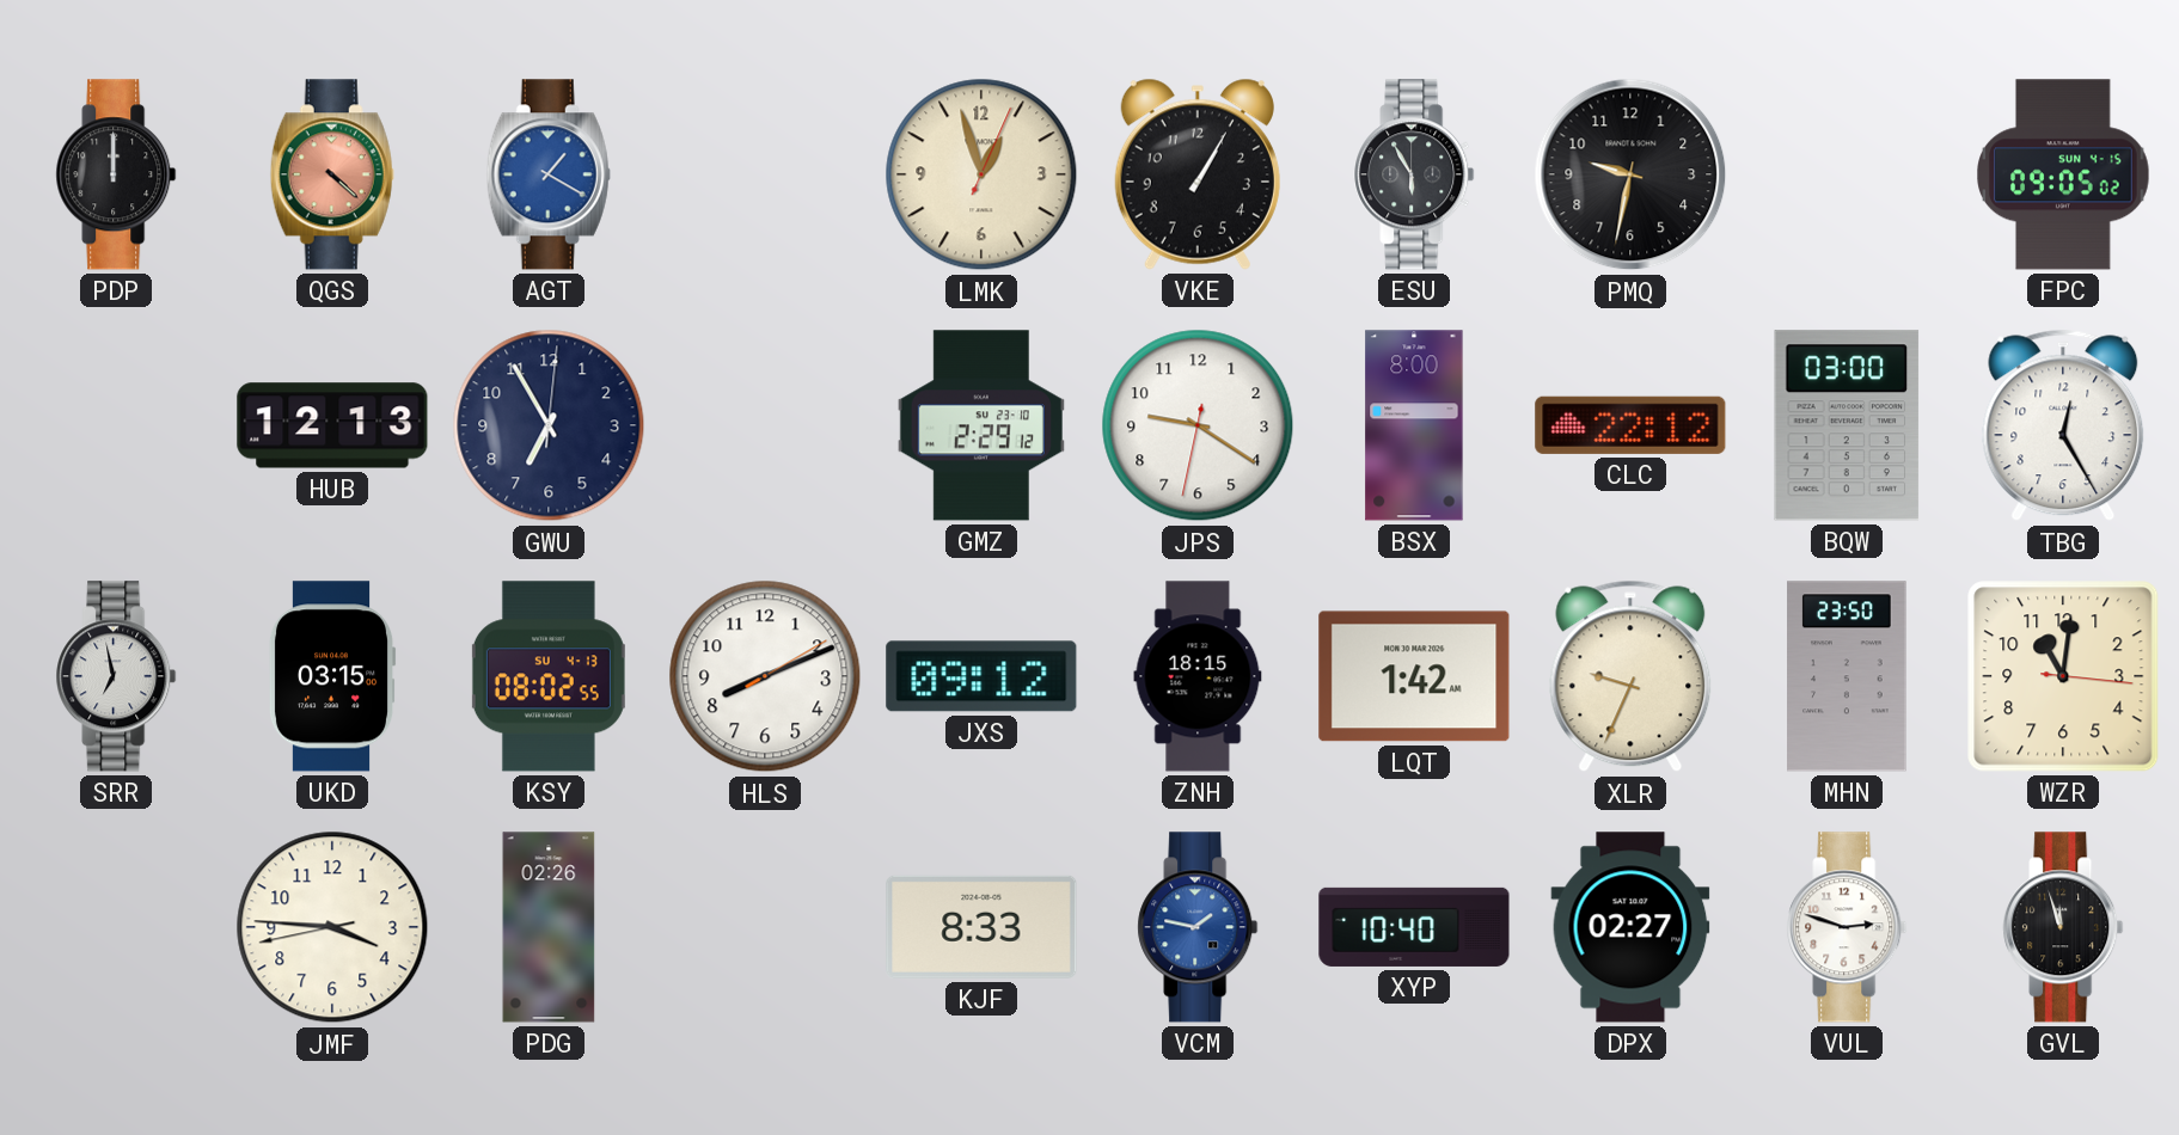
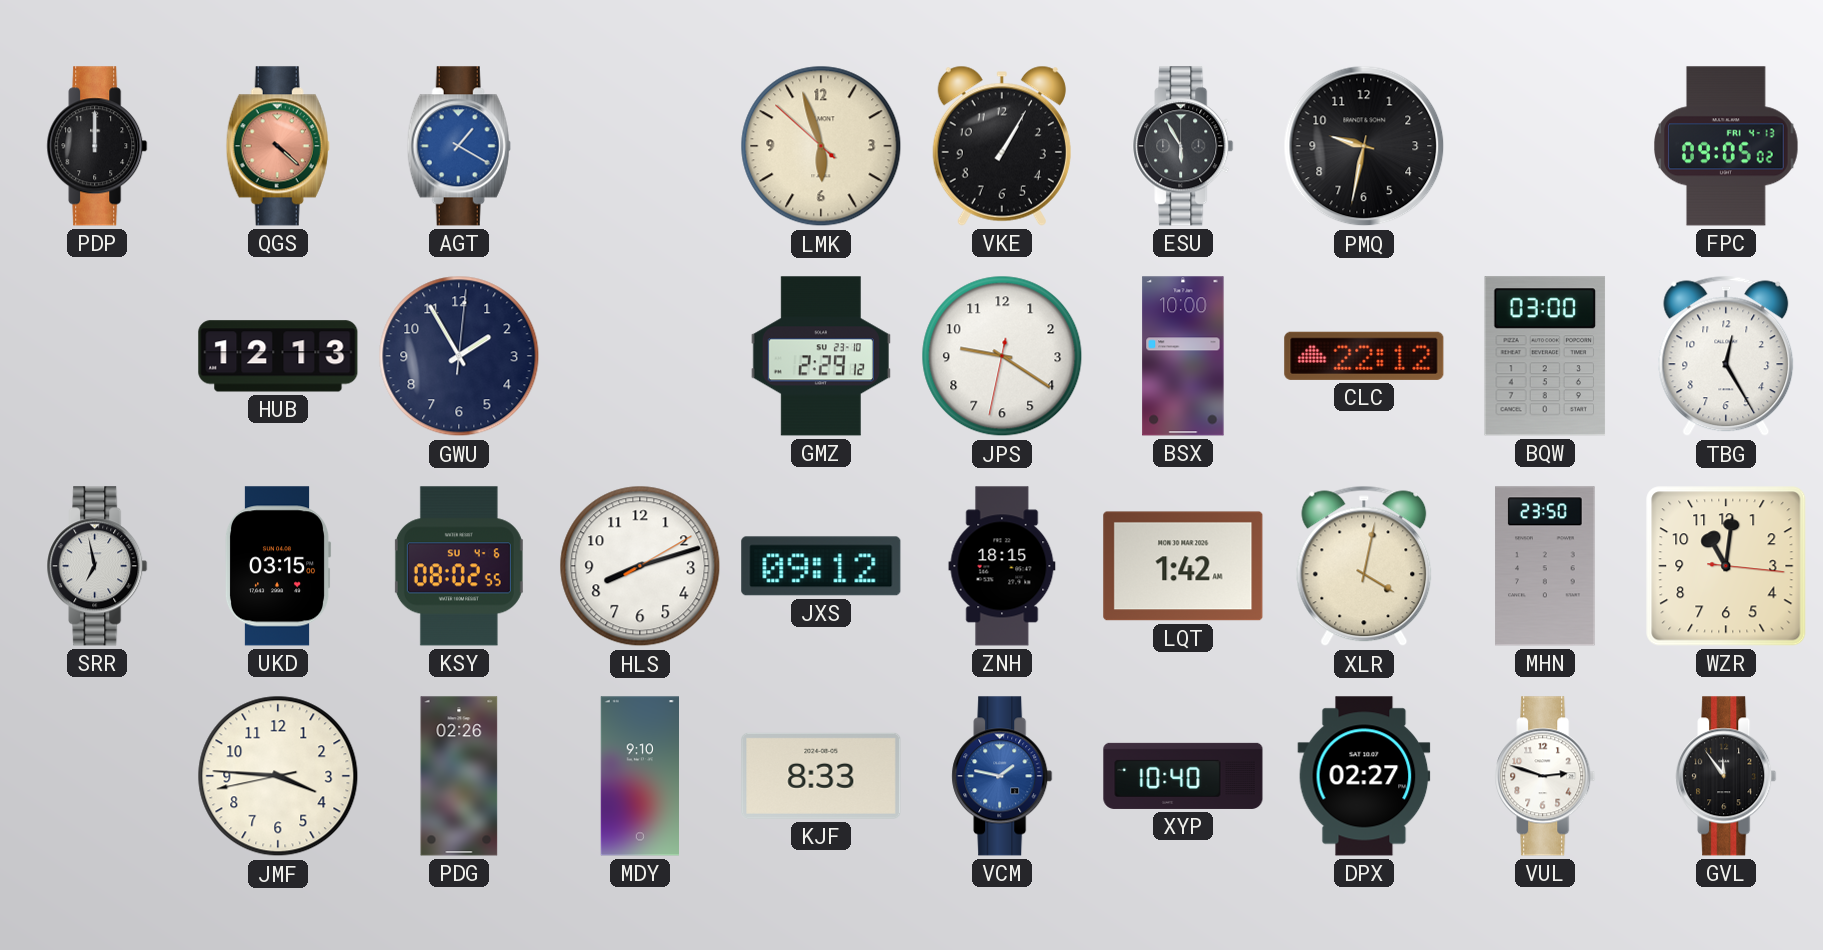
LMK: 12:57 -> 5:56 (821, 146)
FPC date: SUN 4-15 -> FRI 4-13 (1726, 146)
GWU: 6:55 -> 1:55 (459, 356)
BSX: 8:00 -> 10:00 (1183, 356)
KSY date: SU 4-13 -> SU 4-6 (459, 566)
HLS: 8:11 -> 8:12 (640, 566)
XLR: 9:34 -> 4:02 (1364, 566)
MDY: none -> 9:10 (639, 776)
GVL: 11:57 -> 11:54 (1726, 776)
